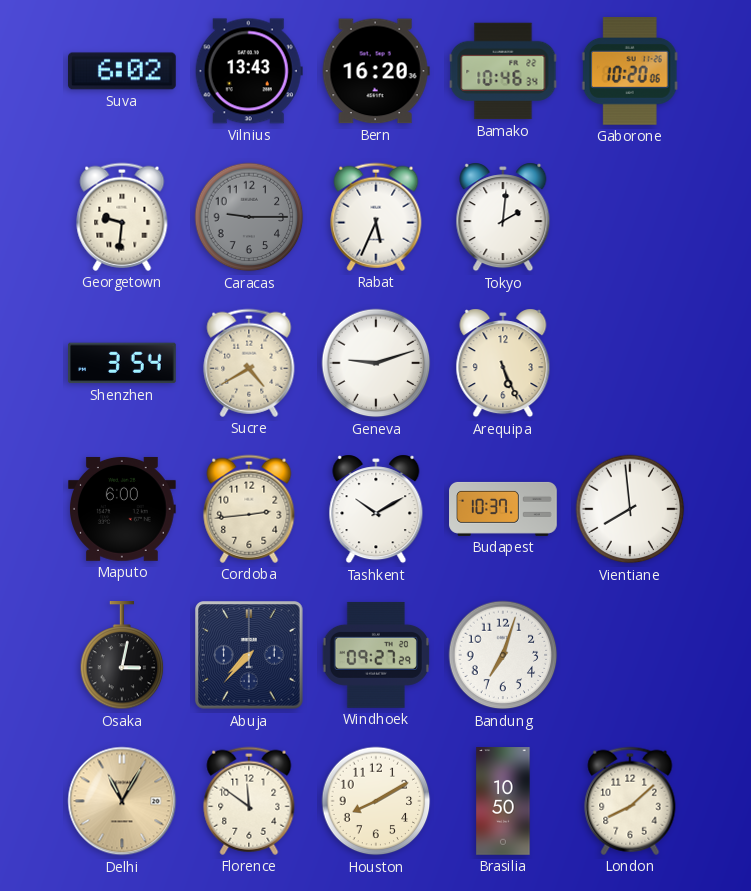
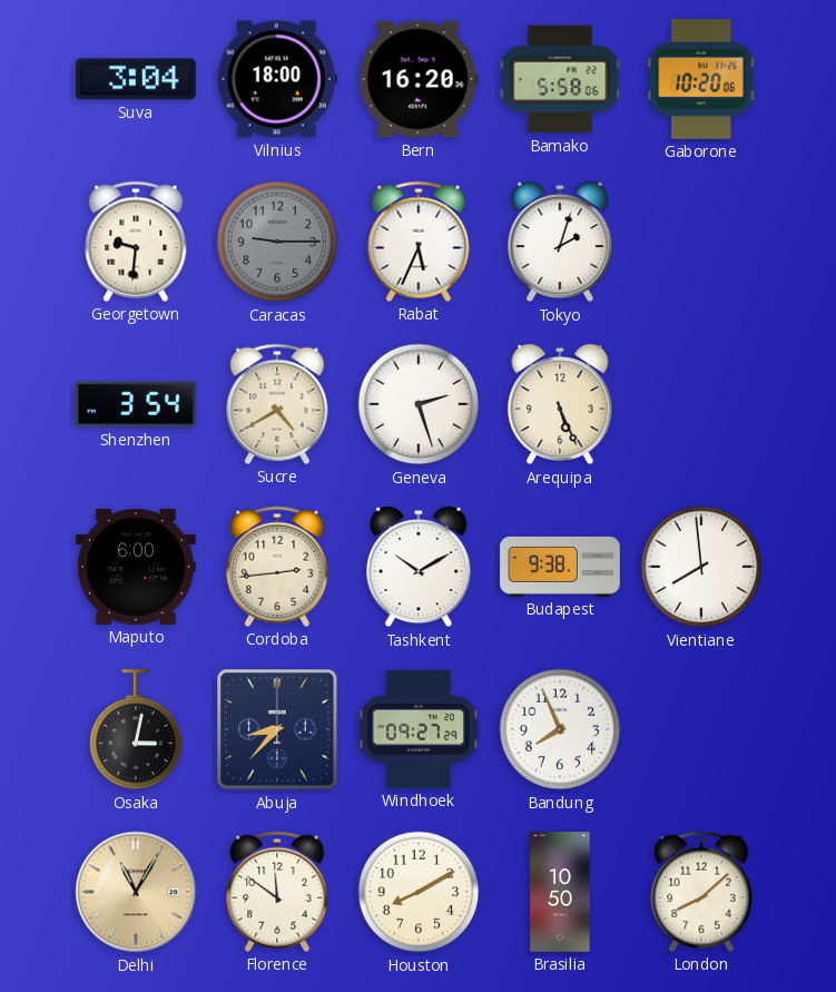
Suva: 6:02 -> 3:04 (137, 79)
Vilnius: 13:43 -> 18:00 (277, 79)
Bamako: 10:46 -> 5:58 (560, 79)
Tokyo: 2:01 -> 2:03 (560, 242)
Geneva: 9:12 -> 2:27 (419, 404)
Budapest: 10:37 -> 9:38 (560, 567)
Abuja: 7:37 -> 8:37 (277, 729)
Bandung: 7:03 -> 7:56 (560, 729)
